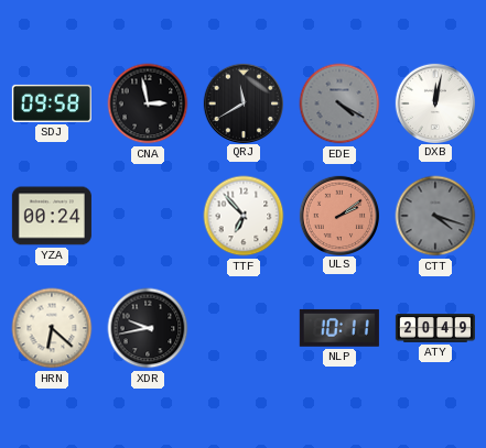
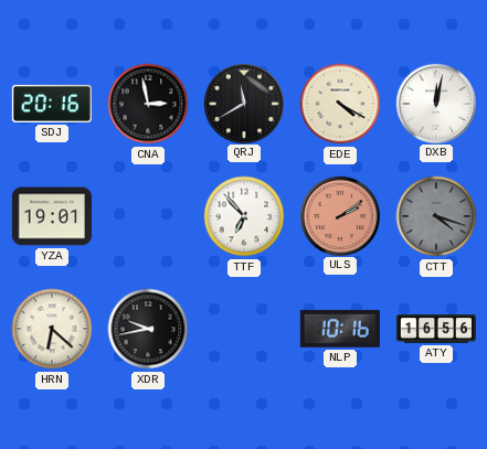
SDJ: 09:58 -> 20:16 (52, 104)
EDE dial: grey -> cream (340, 104)
YZA: 00:24 -> 19:01 (52, 216)
NLP: 10:11 -> 10:16 (340, 329)
ATY: 20:49 -> 16:56 (436, 329)
